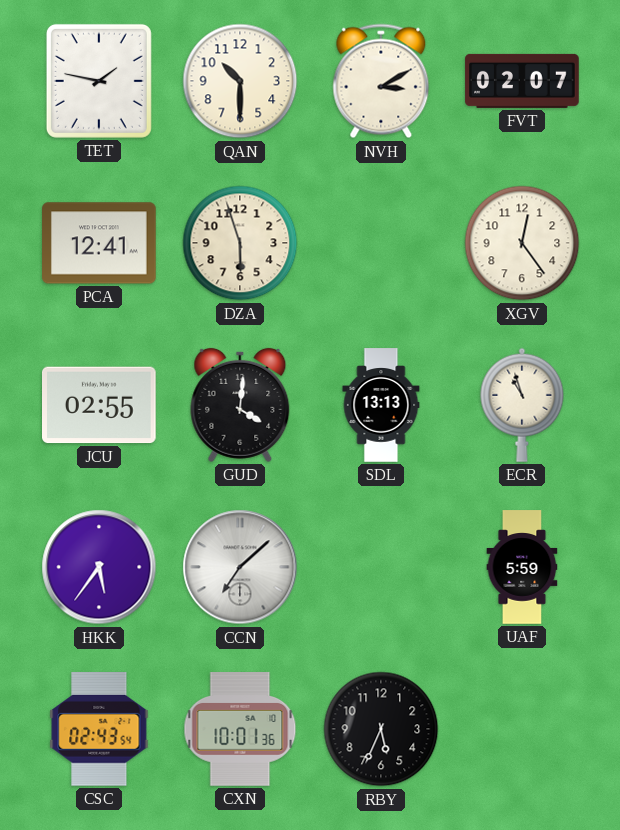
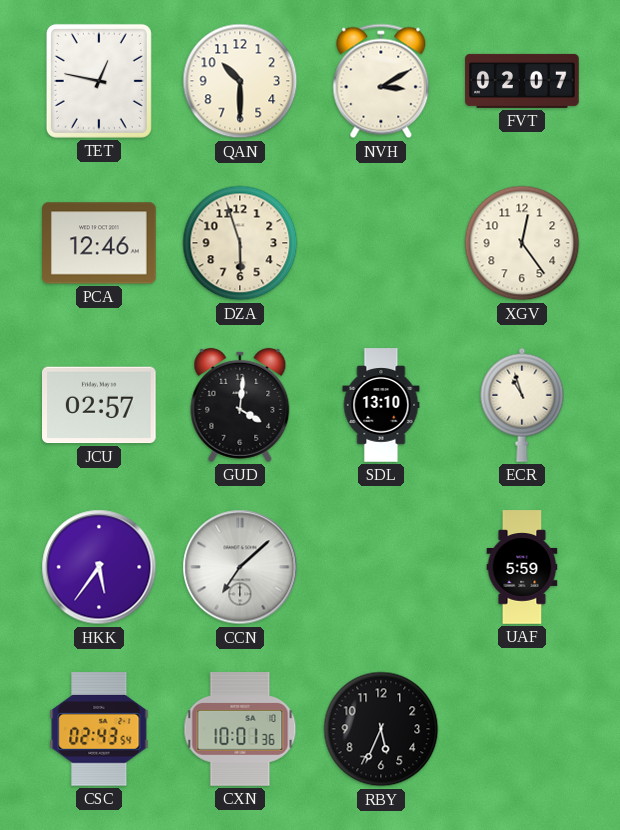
TET: 1:47 -> 12:47 (99, 81)
PCA: 12:41 -> 12:46 (99, 243)
JCU: 02:55 -> 02:57 (100, 405)
SDL: 13:13 -> 13:10 (381, 405)
